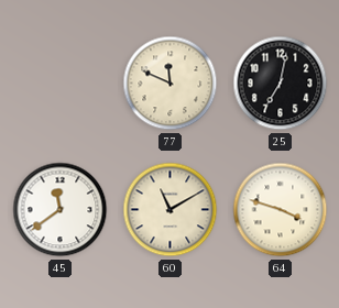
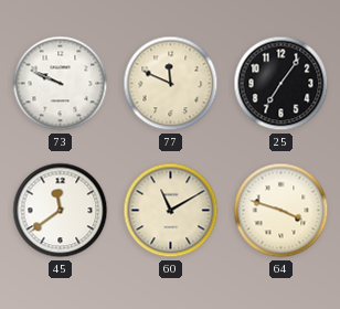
73: none -> 9:49 (61, 84)
25: 7:02 -> 7:06 (281, 84)
